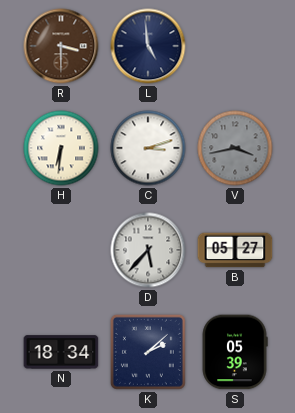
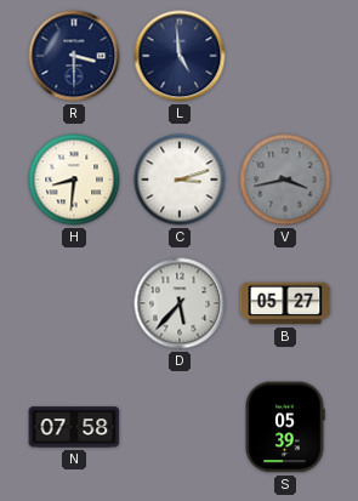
R dial: brown -> navy (74, 56)
H: 6:31 -> 8:31 (74, 180)
N: 18:34 -> 07:58 (74, 427)
K: 2:08 -> none (148, 352)
